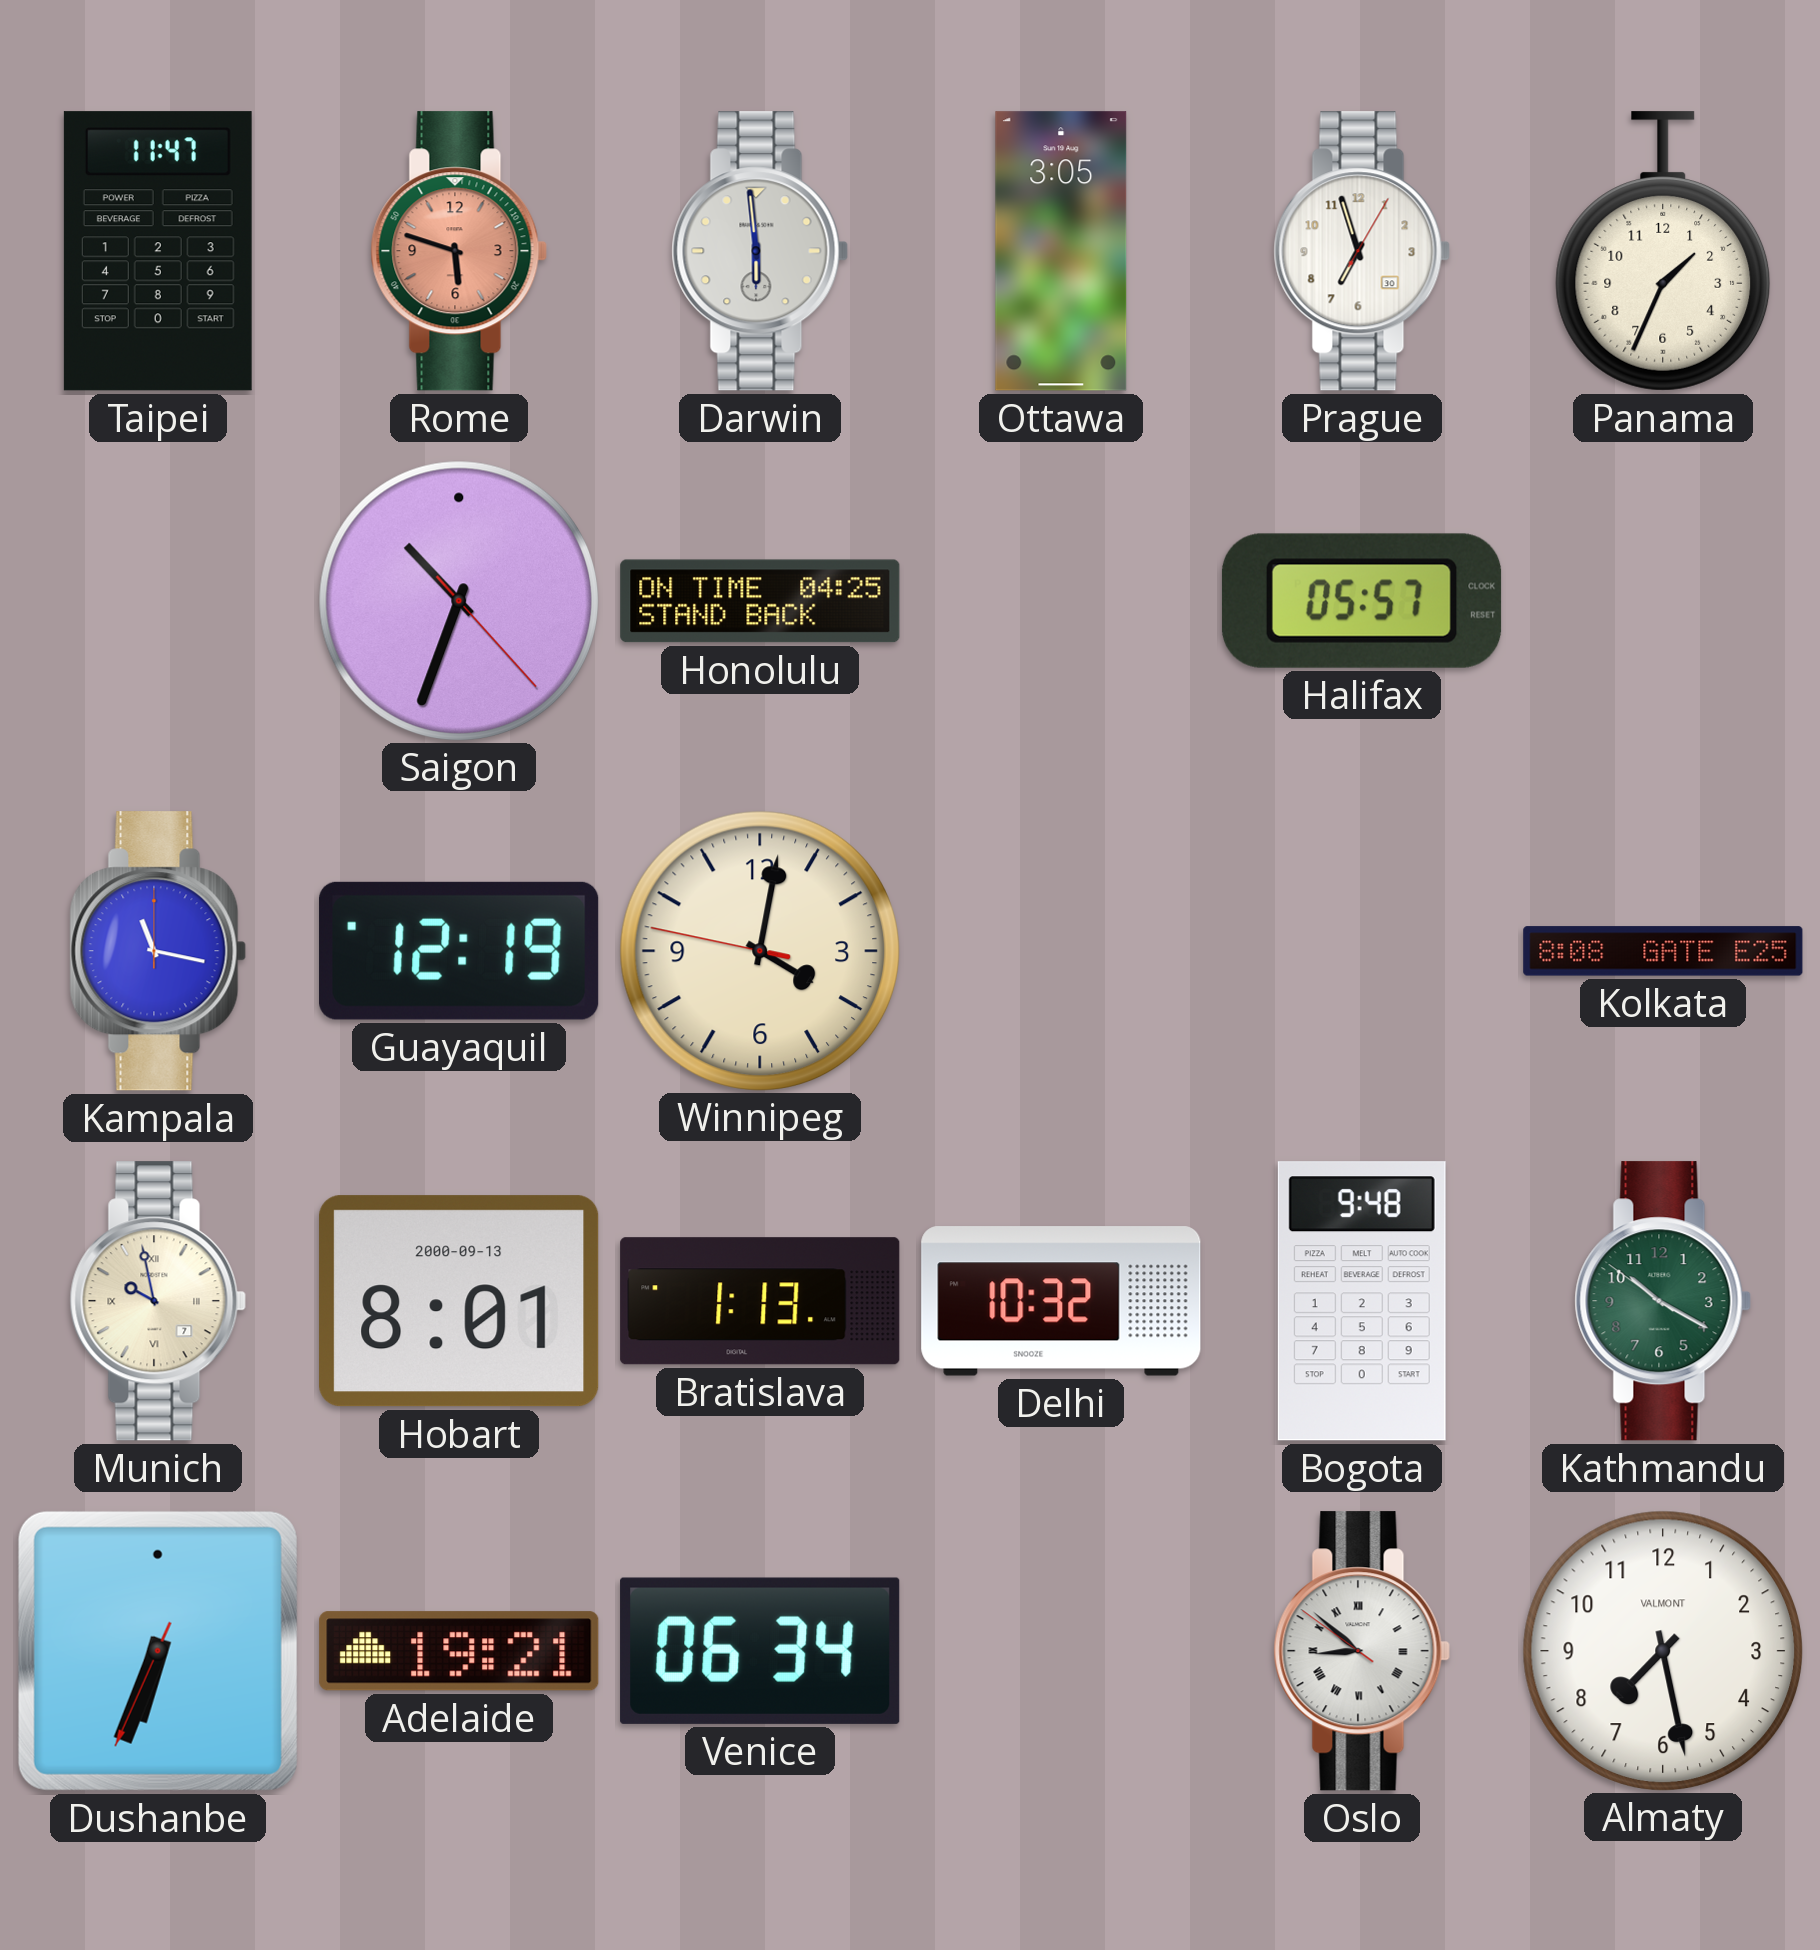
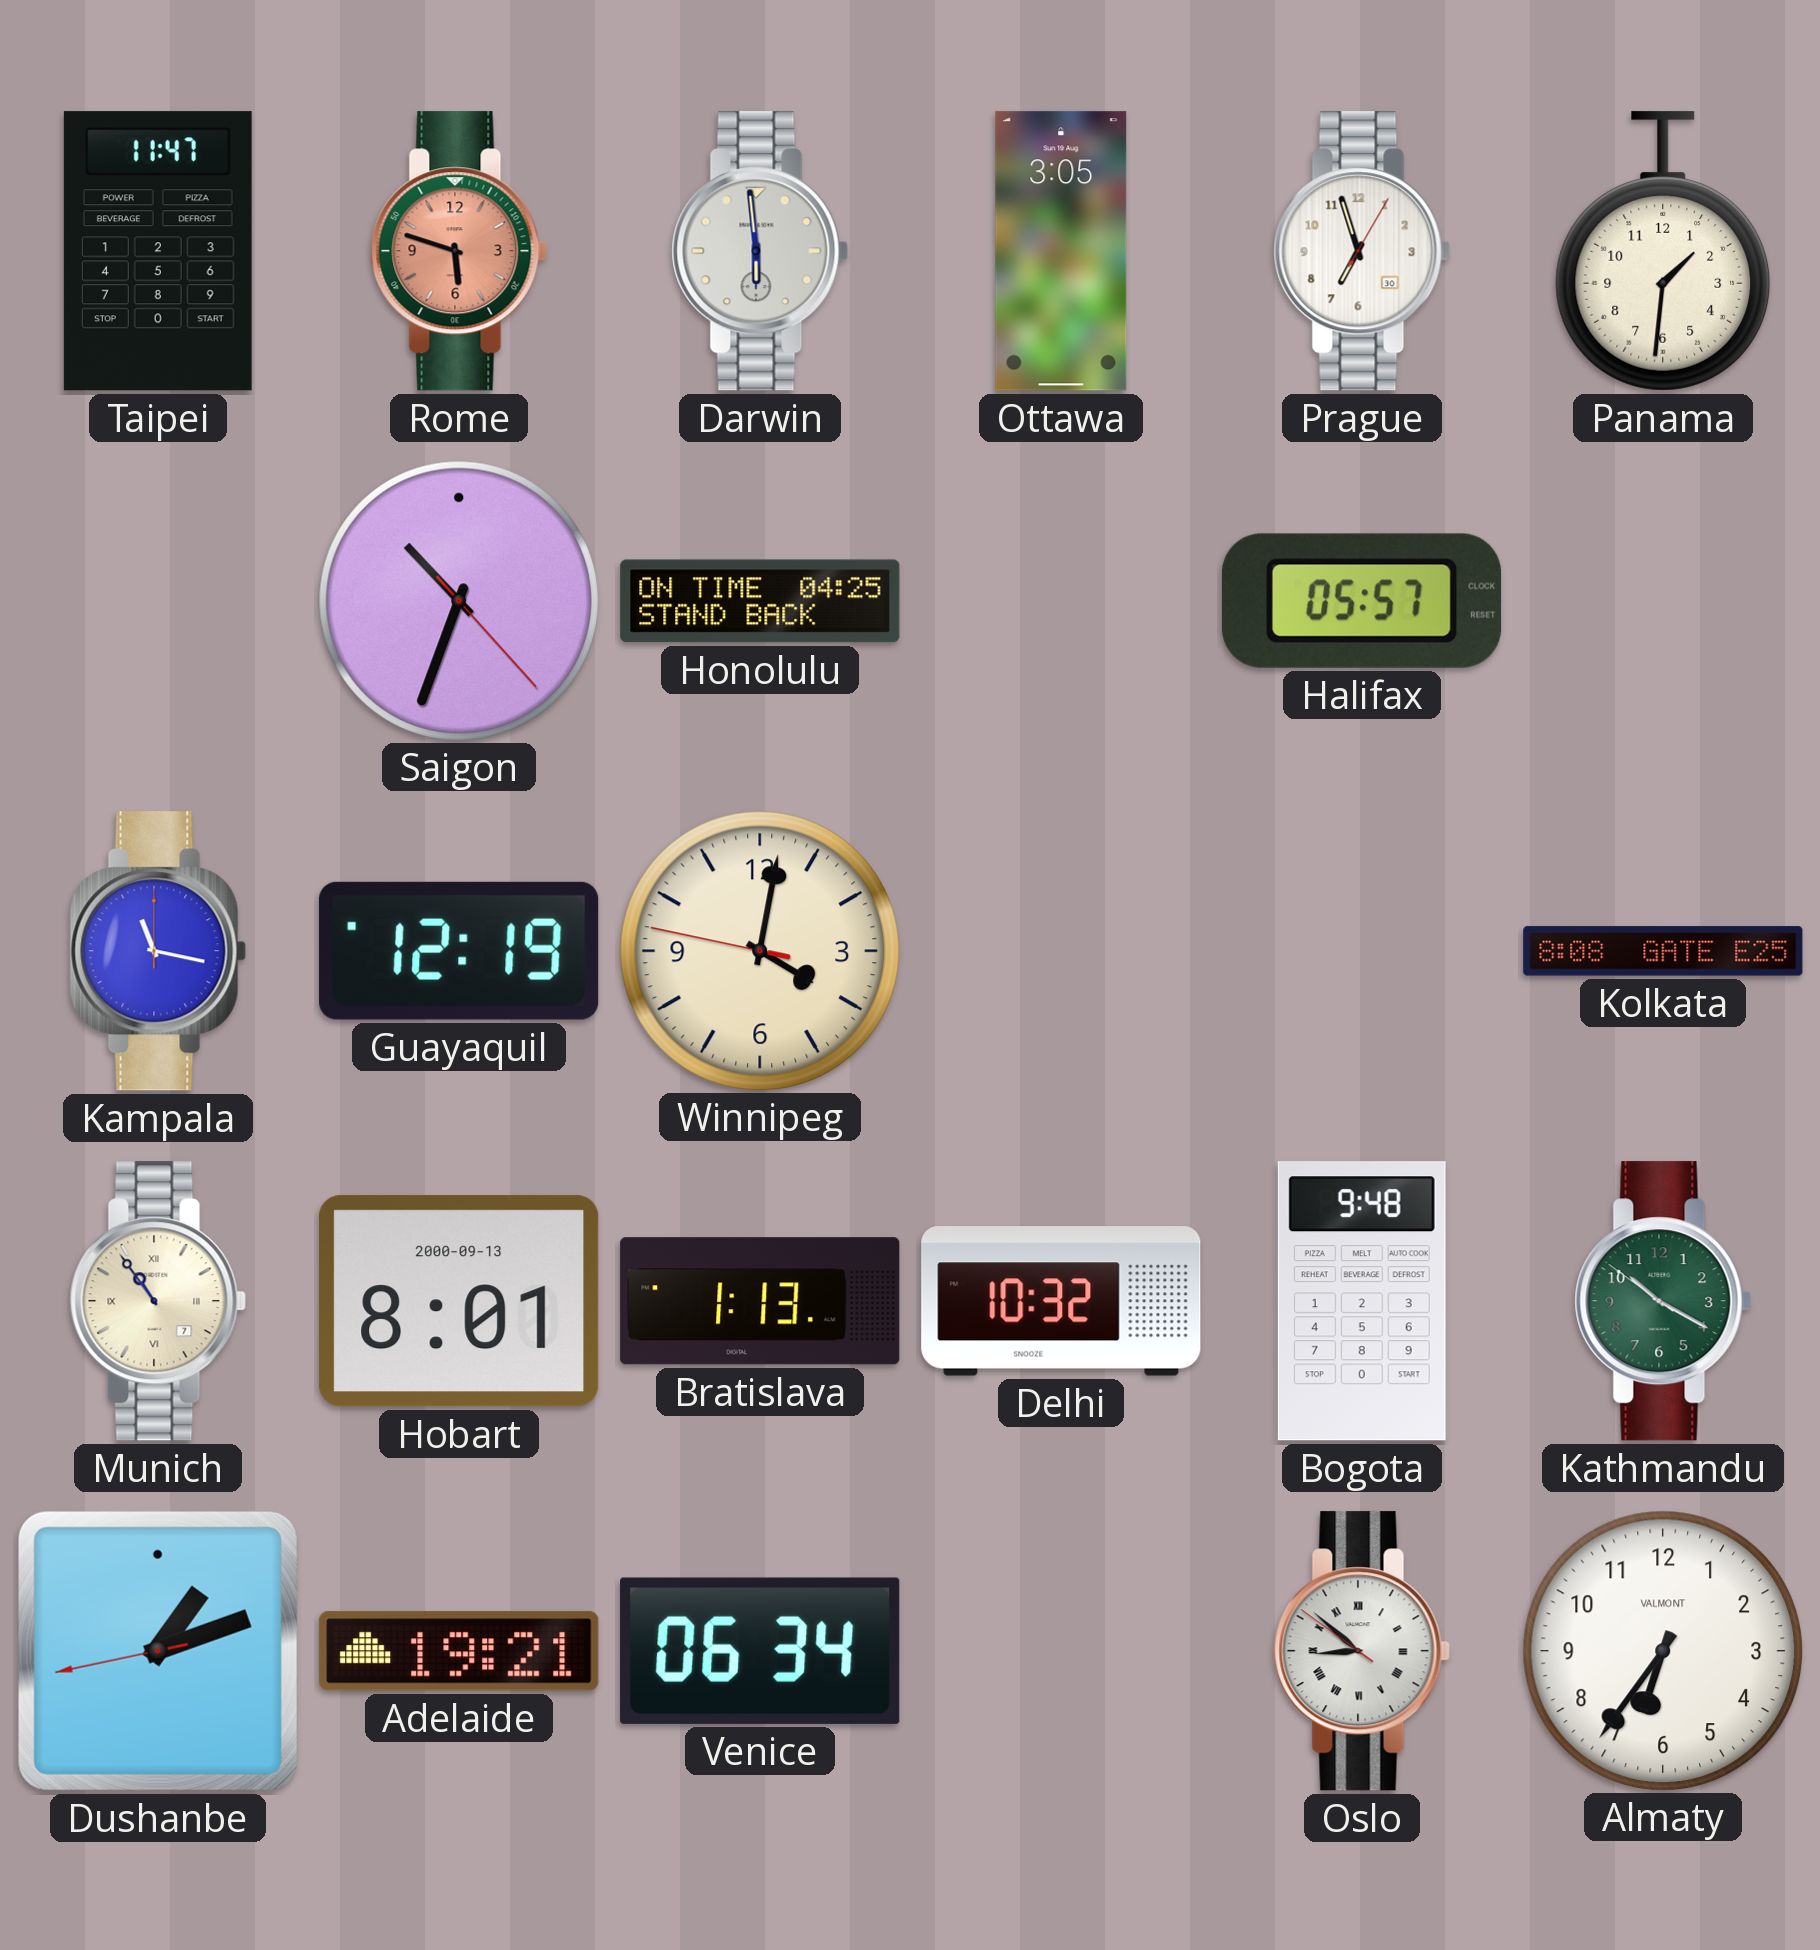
Panama: 1:34 -> 1:31 (1663, 251)
Munich: 9:58 -> 10:54 (158, 1301)
Dushanbe: 6:33 -> 1:11 (158, 1651)
Almaty: 7:28 -> 6:36 (1662, 1650)
